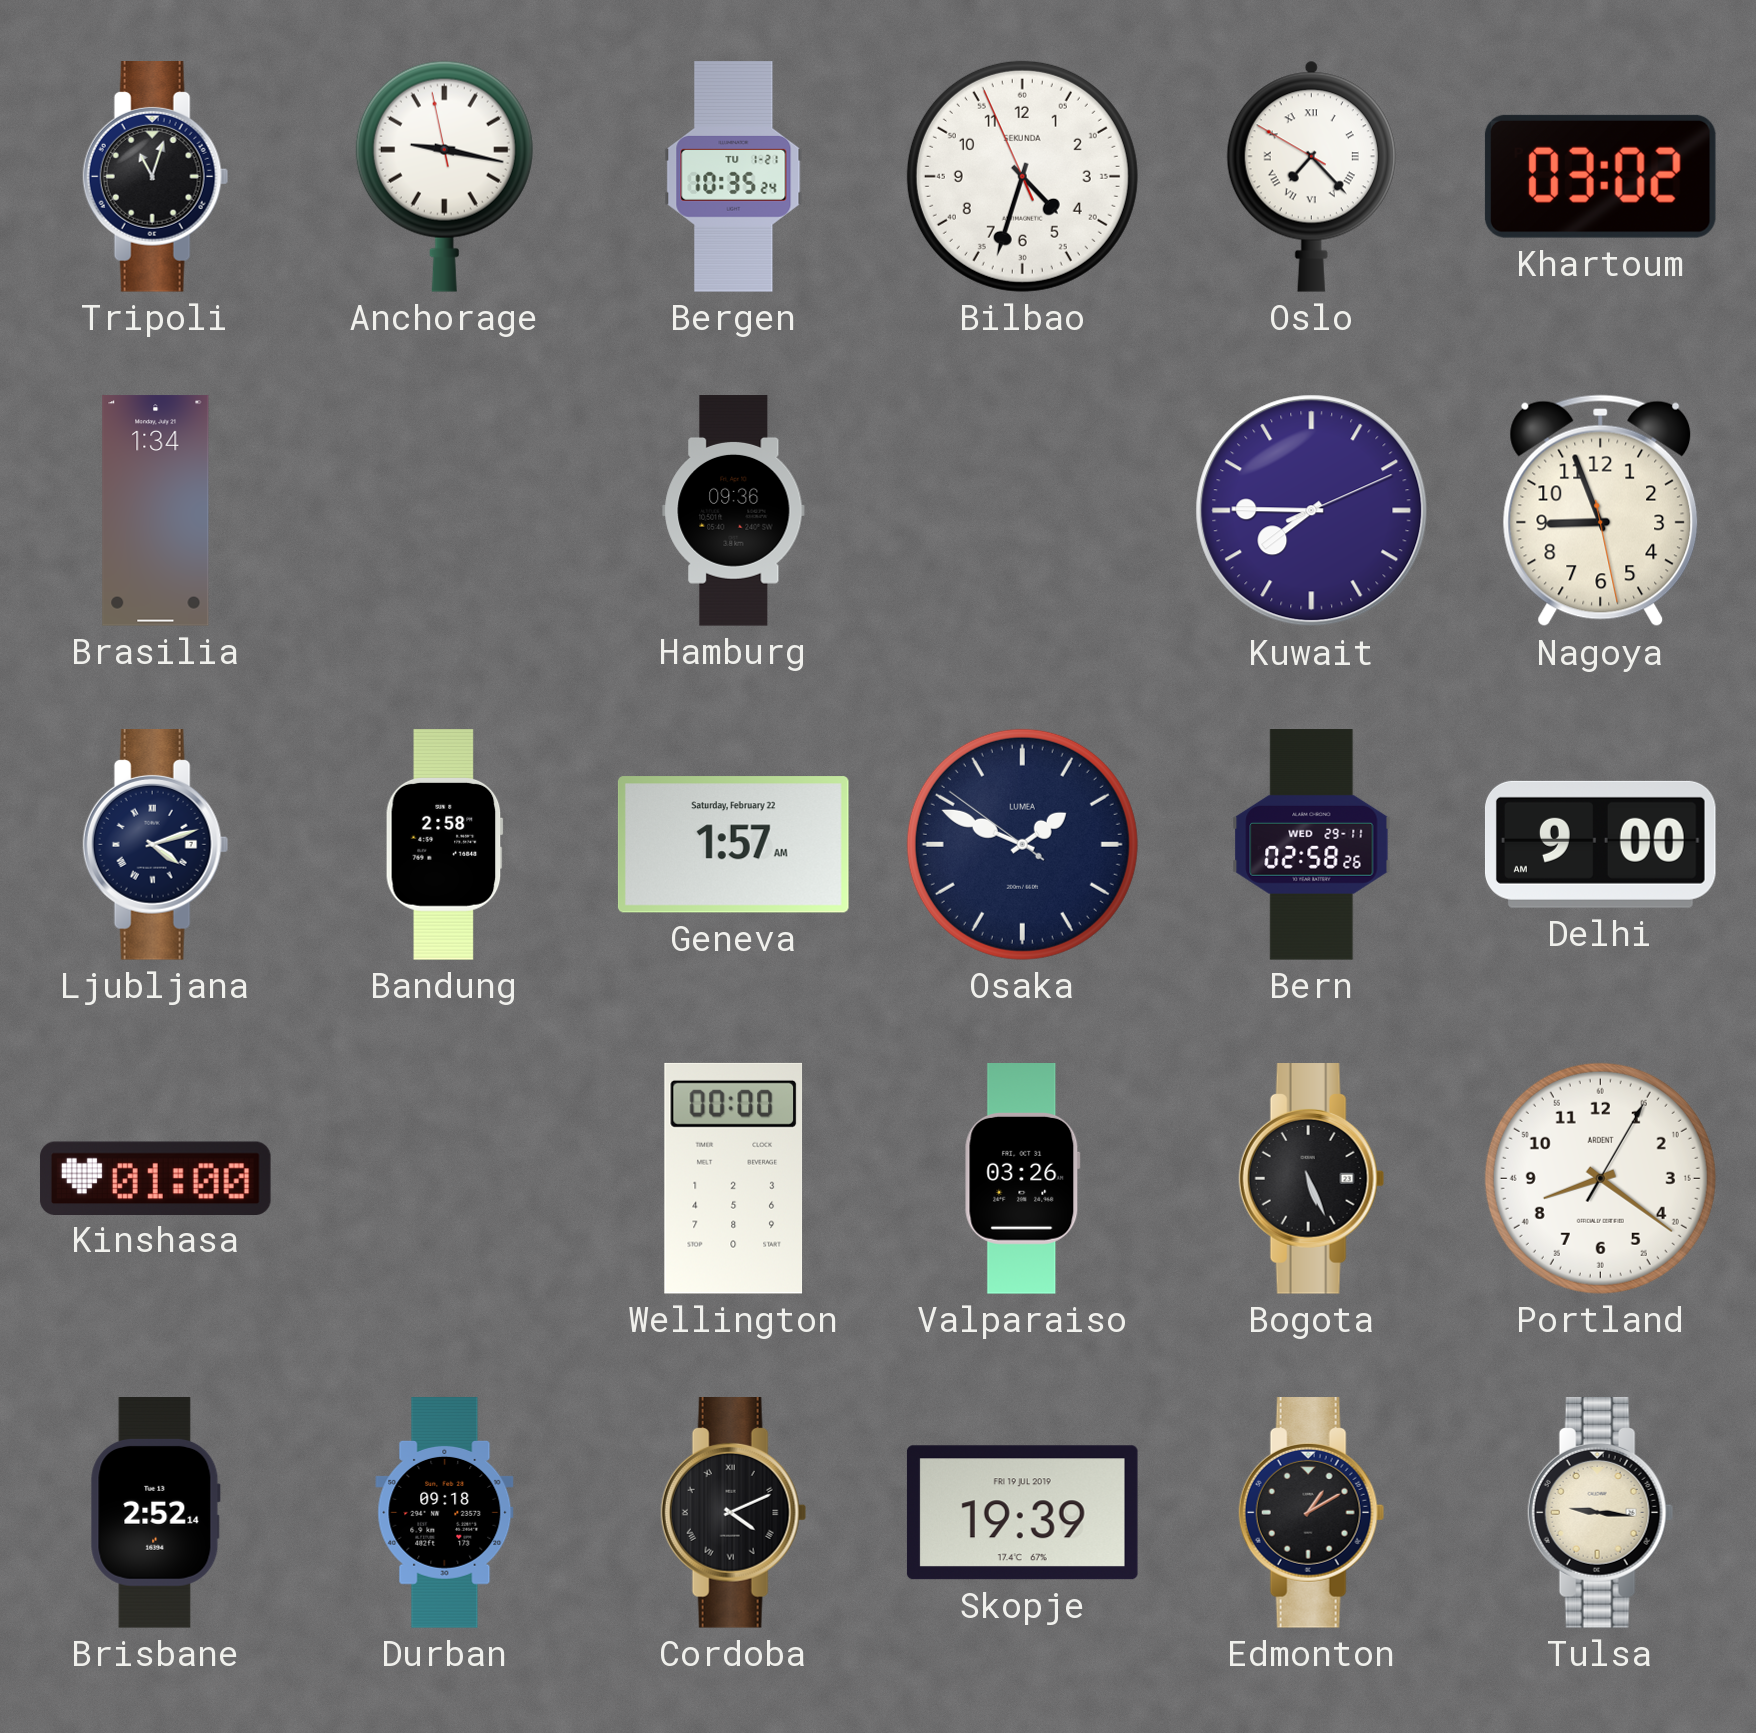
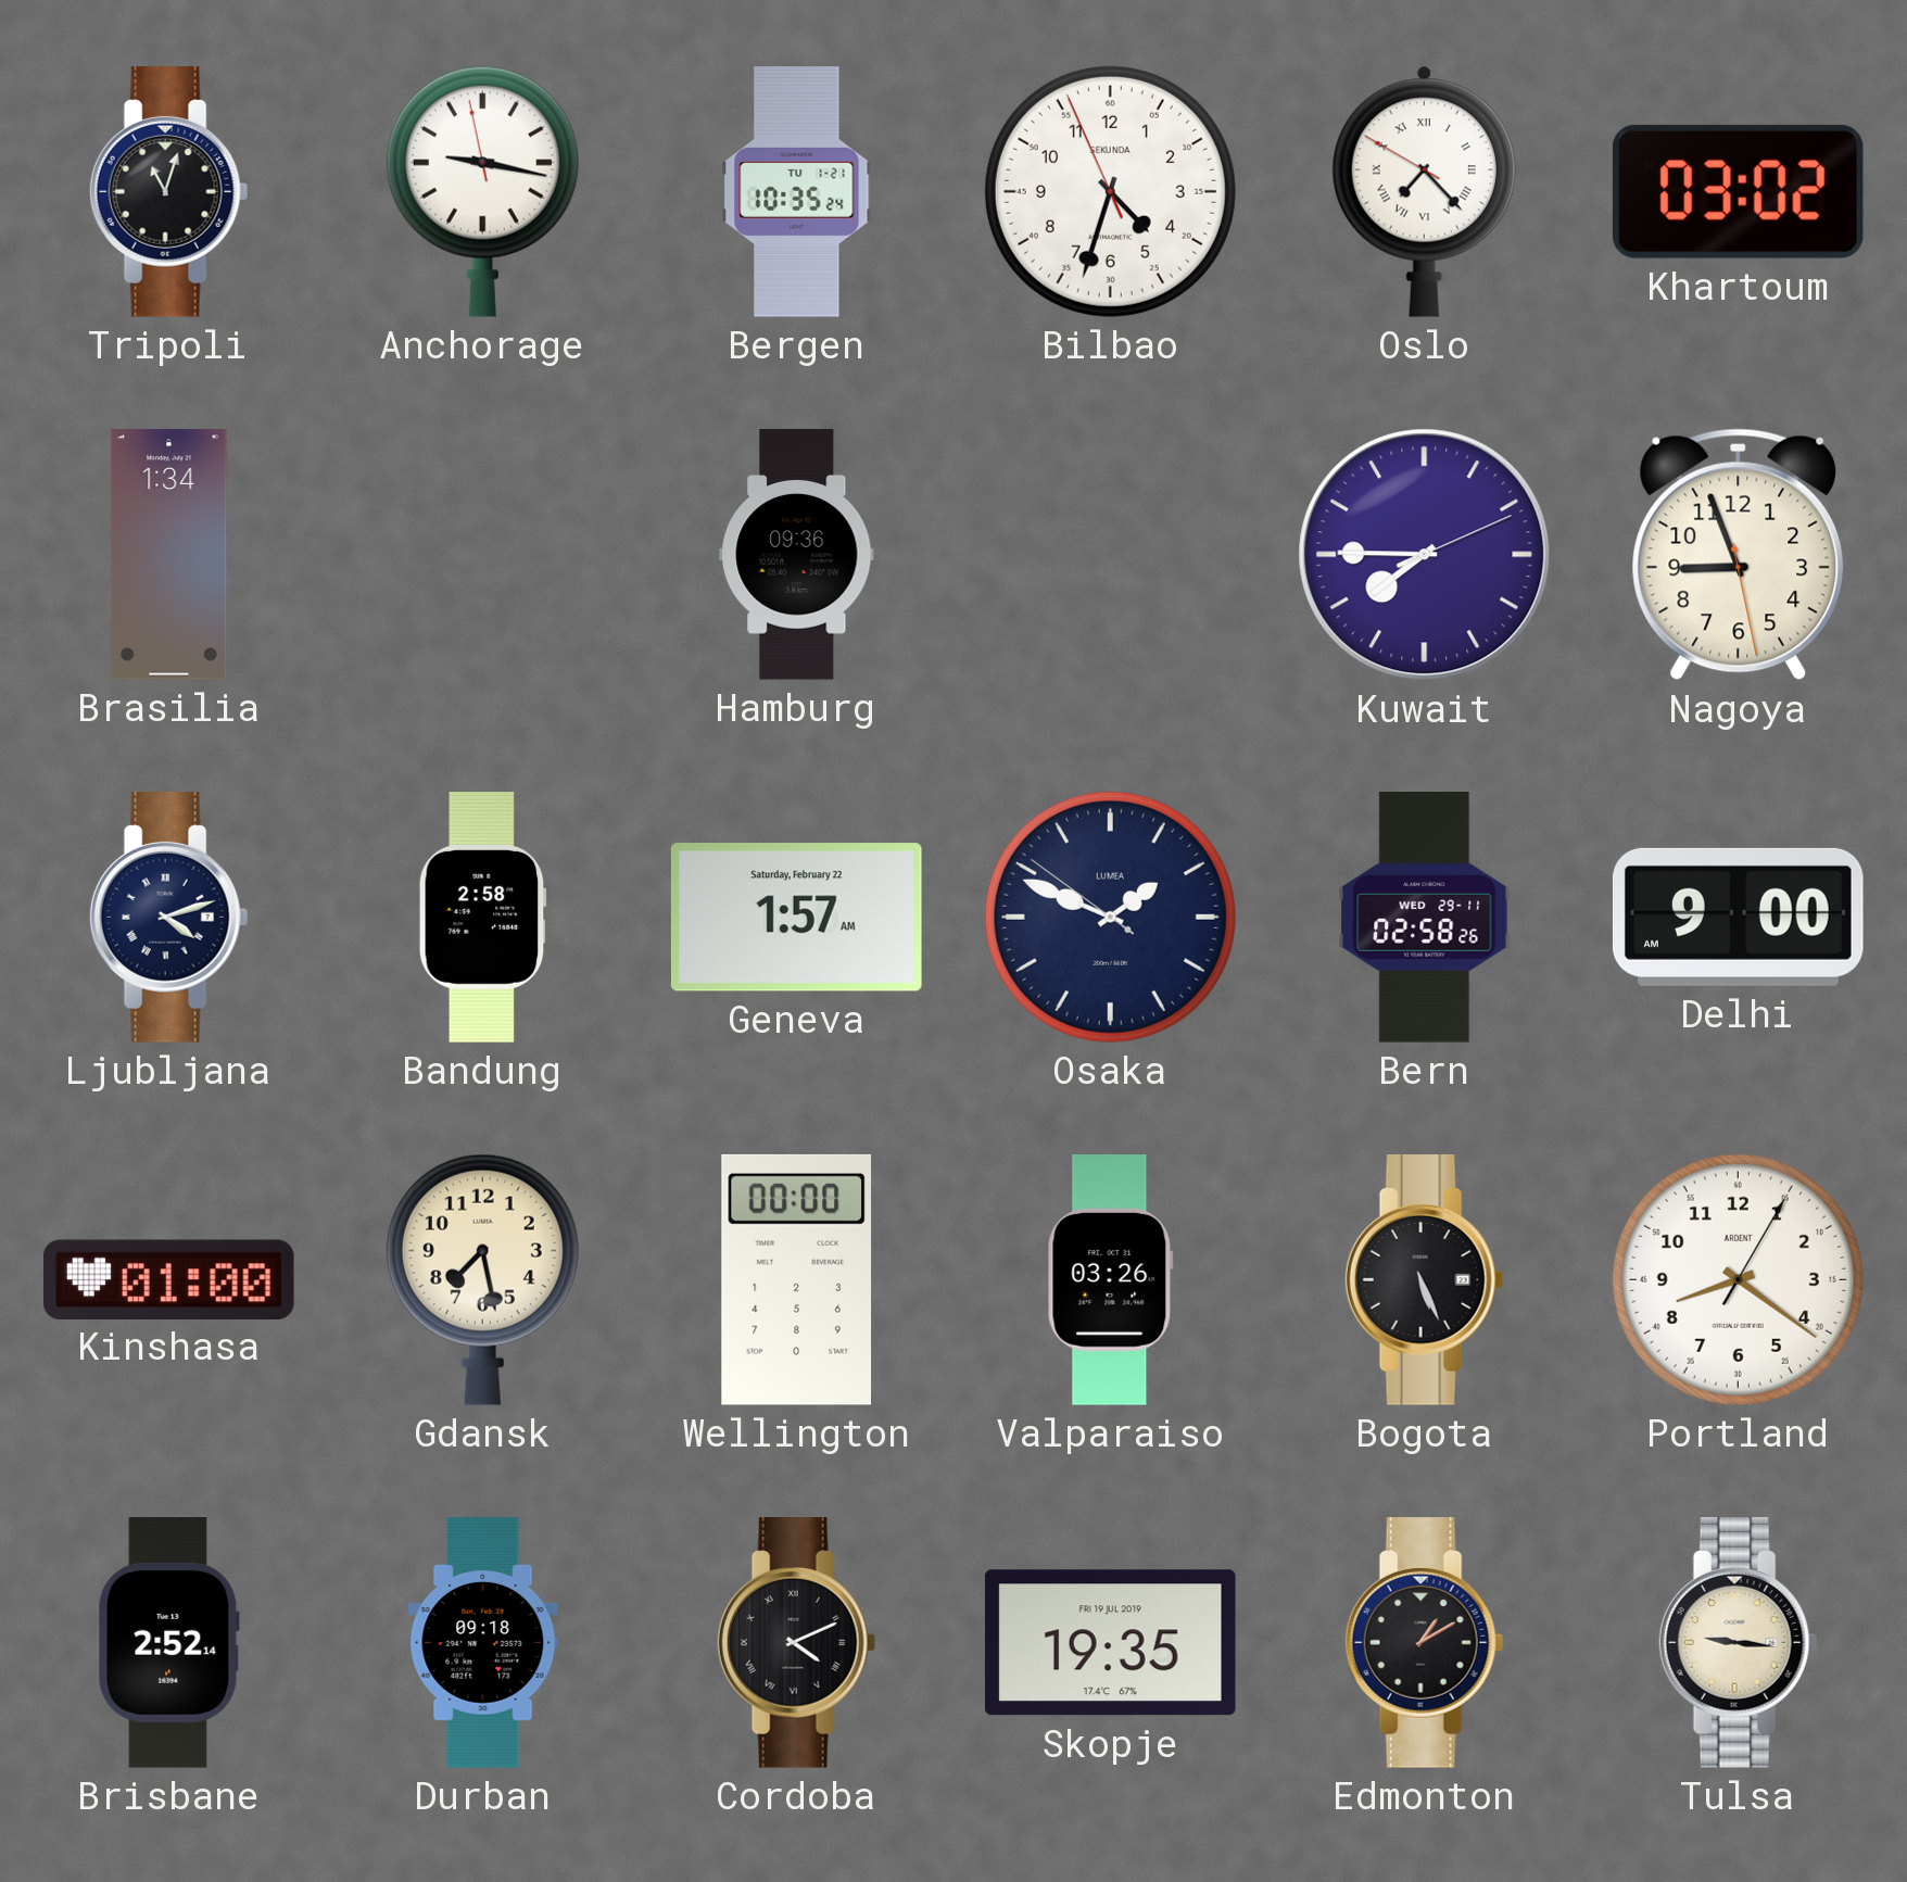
Gdansk: none -> 7:28 (482, 1279)
Skopje: 19:39 -> 19:35 (1110, 1643)
